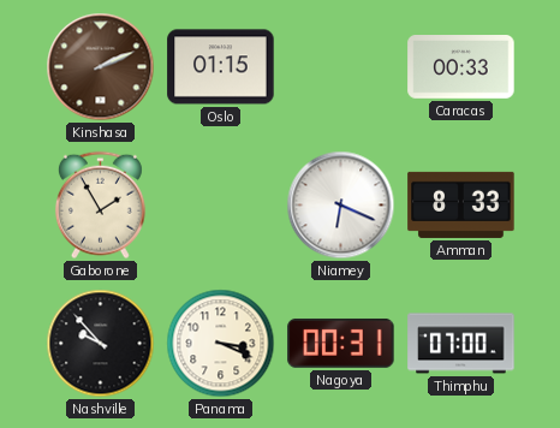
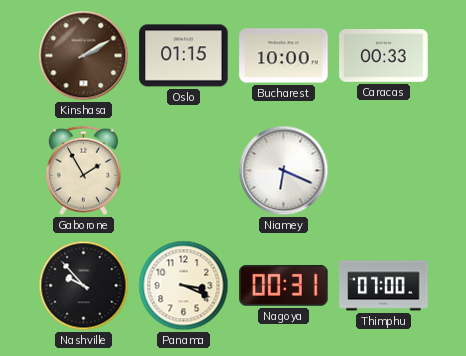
Kinshasa: 2:11 -> 2:10 (84, 56)
Bucharest: none -> 10:00 (284, 56)
Amman: 8:33 -> none (461, 204)
